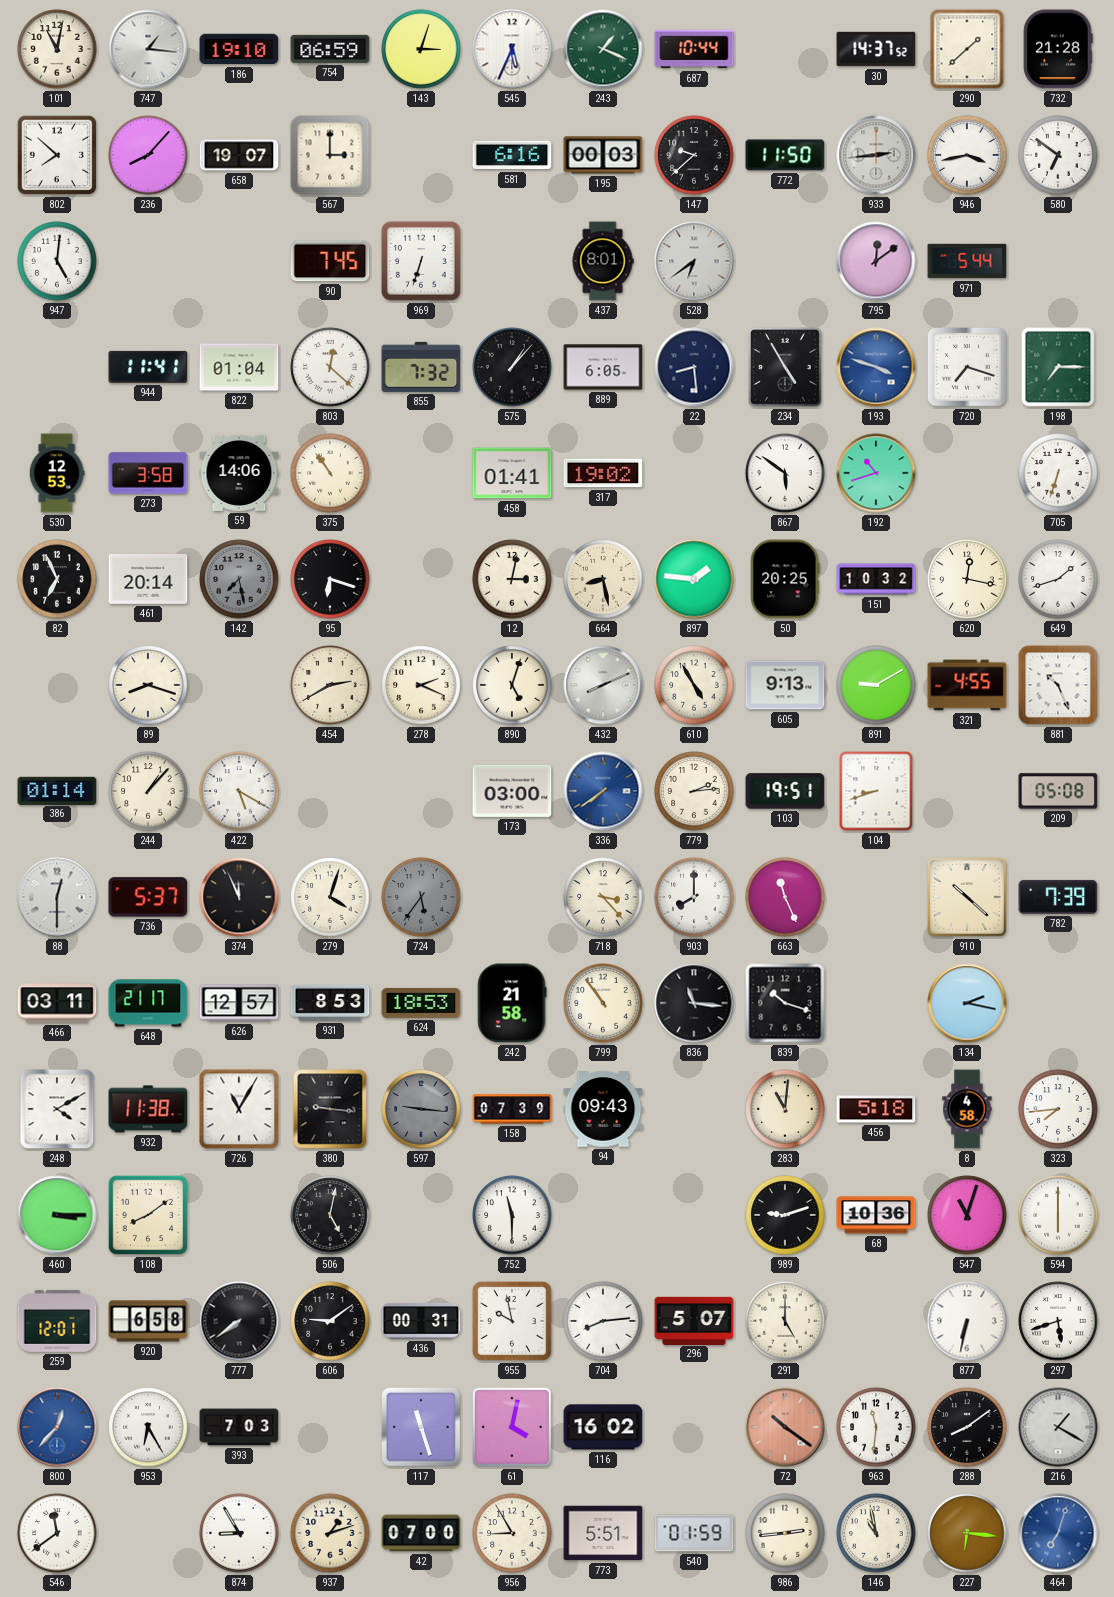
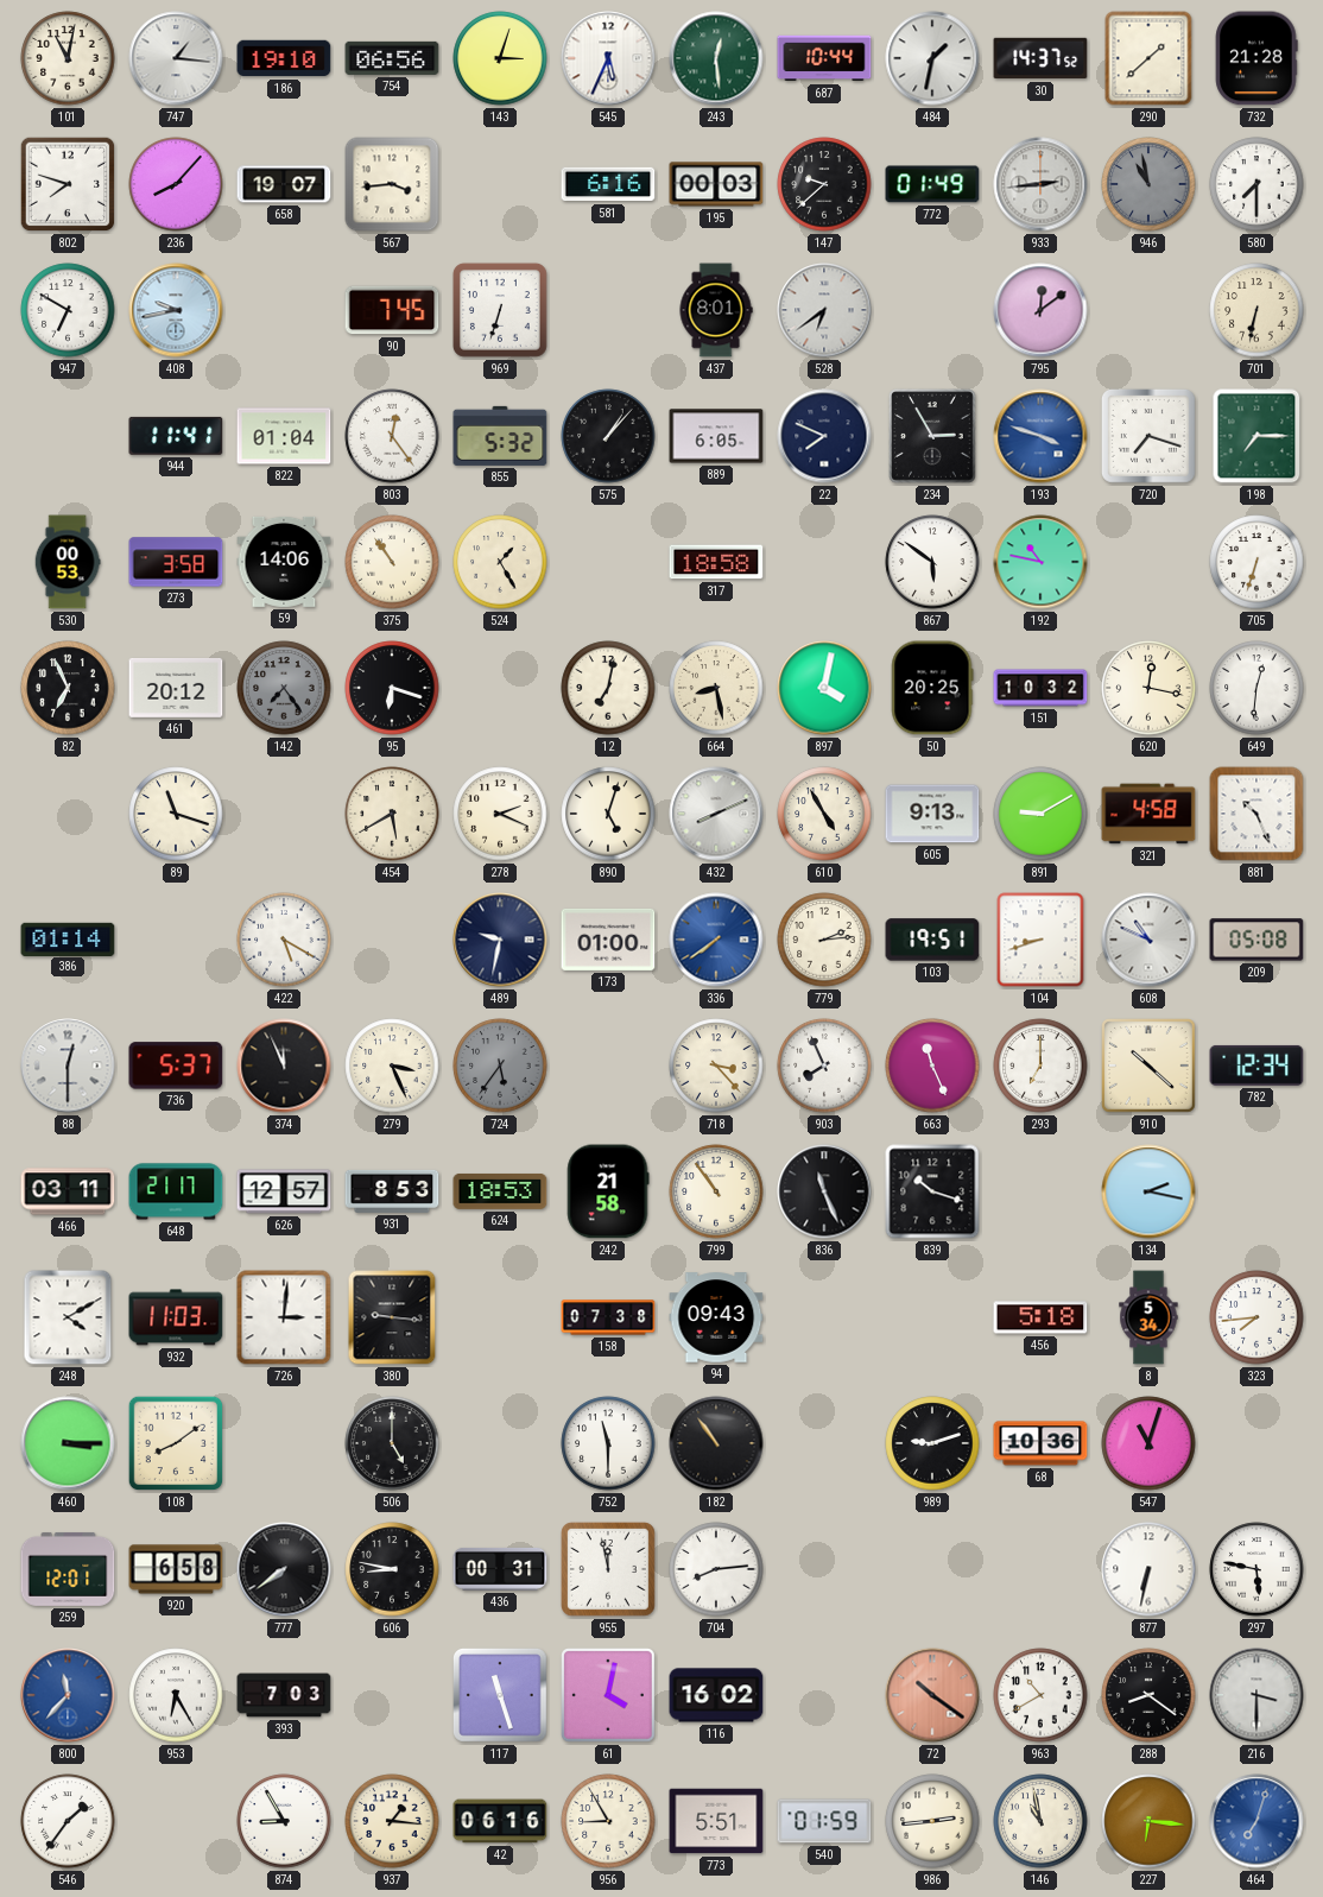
754: 06:59 -> 06:56 (392, 58)
243: 1:19 -> 12:29 (716, 58)
484: none -> 1:32 (932, 58)
802: 7:52 -> 7:48 (68, 184)
567: 3:00 -> 3:44 (392, 184)
772: 11:50 -> 01:49 (932, 184)
946: 3:43 -> 10:58 (1148, 184)
946 dial: white -> grey (1148, 184)
580: 6:51 -> 7:30 (1256, 184)
947: 5:01 -> 6:50 (68, 310)
408: none -> 9:43 (176, 310)
971: 5:44 -> none (967, 261)
701: none -> 6:32 (1256, 310)
803: 12:22 -> 12:24 (392, 436)
855: 7:32 -> 5:32 (500, 436)
22: 8:29 -> 7:49 (824, 436)
234: 4:55 -> 2:55 (932, 436)
530: 12:53 -> 00:53 (68, 562)
524: none -> 1:25 (500, 562)
458: 01:41 -> none (512, 473)
317: 19:02 -> 18:58 (716, 562)
192: 10:42 -> 10:47 (1040, 562)
461: 20:14 -> 20:12 (176, 688)
142: 7:28 -> 7:24 (284, 688)
12: 3:02 -> 7:02 (608, 688)
897: 1:46 -> 4:02 (824, 688)
649: 1:42 -> 12:31 (1256, 688)
89: 8:18 -> 11:18 (176, 814)
454: 2:40 -> 5:40 (392, 814)
321: 4:55 -> 4:58 (1148, 814)
244: 1:07 -> none (148, 791)
489: none -> 9:32 (500, 940)
173: 03:00 -> 01:00 (608, 940)
608: none -> 10:49 (1148, 940)
279: 4:03 -> 3:26 (392, 1066)
903: 8:00 -> 7:56 (824, 1066)
293: none -> 7:00 (1040, 1066)
782: 7:39 -> 12:34 (1256, 1066)
836: 11:16 -> 11:26 (824, 1191)
932: 11:38 -> 11:03 (176, 1317)
726: 11:05 -> 3:01 (284, 1317)
597: 9:16 -> none (421, 1109)
158: 07:39 -> 07:38 (608, 1317)
283: 11:01 -> none (785, 1109)
8: 4:58 -> 5:34 (1148, 1317)
506: 5:02 -> 5:00 (392, 1443)
182: none -> 10:54 (716, 1443)
594: 6:00 -> none (1058, 1215)
606: 9:09 -> 8:47 (392, 1569)
955: 9:58 -> 11:58 (608, 1569)
296: 5:07 -> none (694, 1320)
291: 5:00 -> none (785, 1321)
297: 5:42 -> 5:47 (1256, 1569)
800: 12:37 -> 11:37 (68, 1695)
963: 11:31 -> 10:40 (1040, 1695)
288: 8:09 -> 8:21 (1148, 1695)
216: 1:20 -> 3:30 (1256, 1695)
546: 11:39 -> 1:36 (68, 1821)
937: 1:12 -> 1:16 (392, 1821)
42: 07:00 -> 06:16 (500, 1821)
